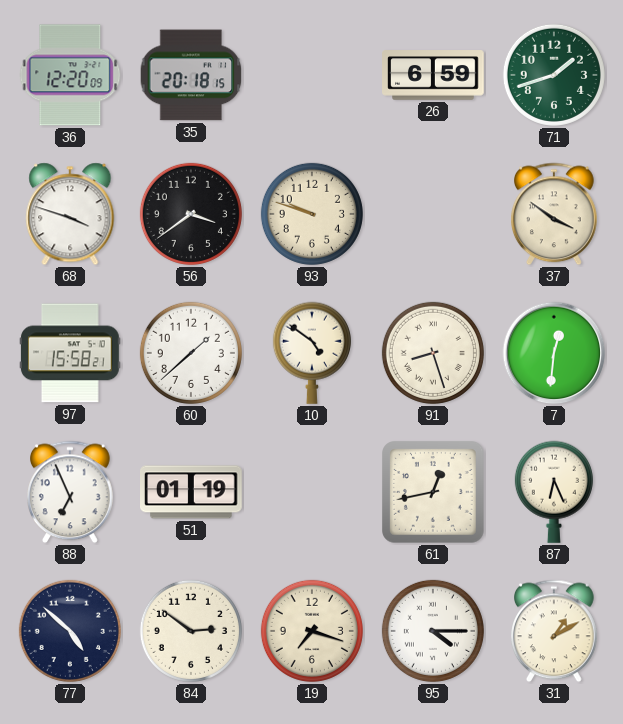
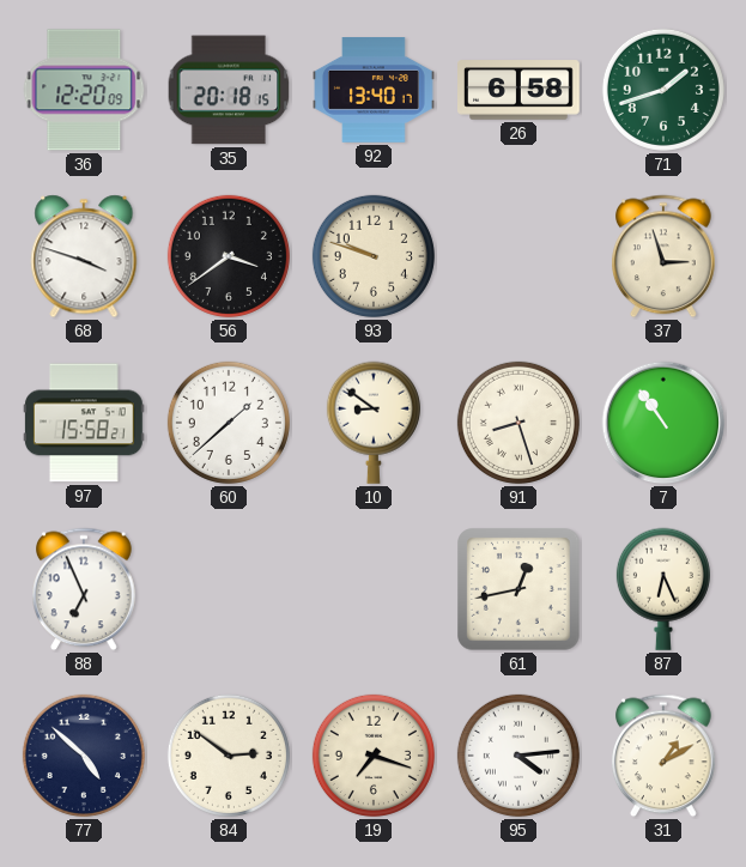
92: none -> 13:40 (375, 91)
26: 6:59 -> 6:58 (520, 90)
37: 3:51 -> 2:57 (665, 256)
10: 4:51 -> 8:51 (374, 423)
7: 12:31 -> 10:54 (663, 423)
51: 01:19 -> none (192, 492)
95: 4:15 -> 4:14 (518, 756)
